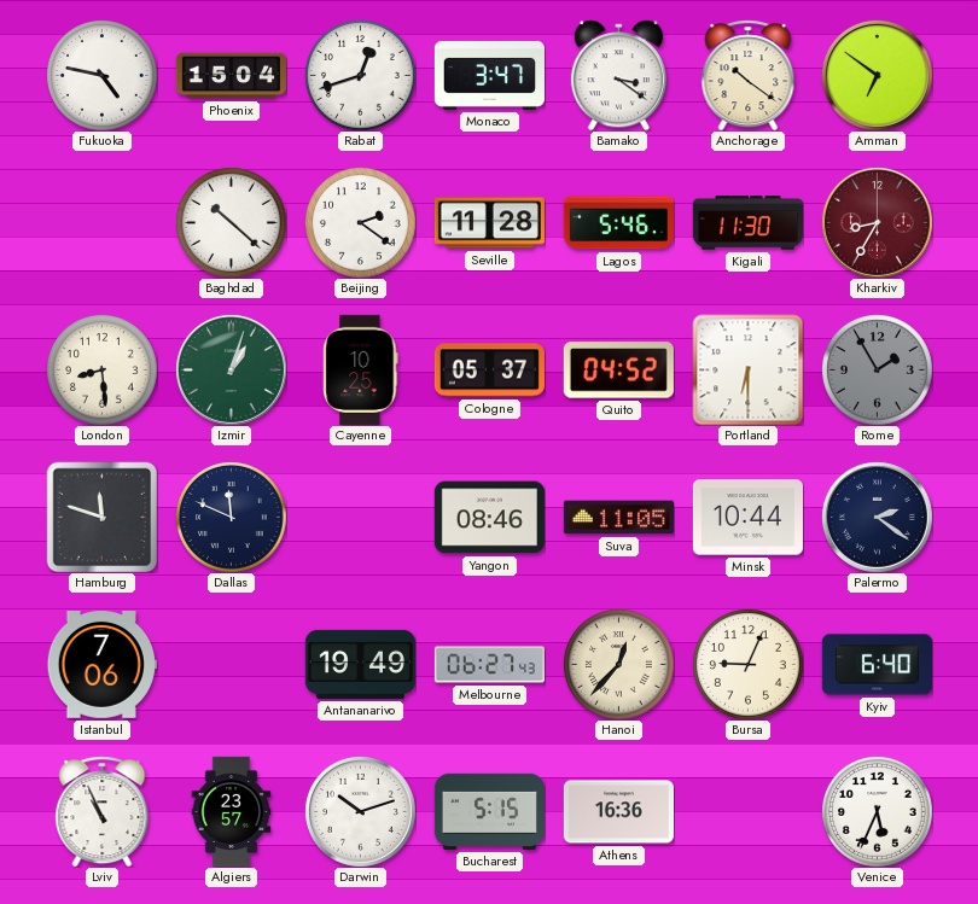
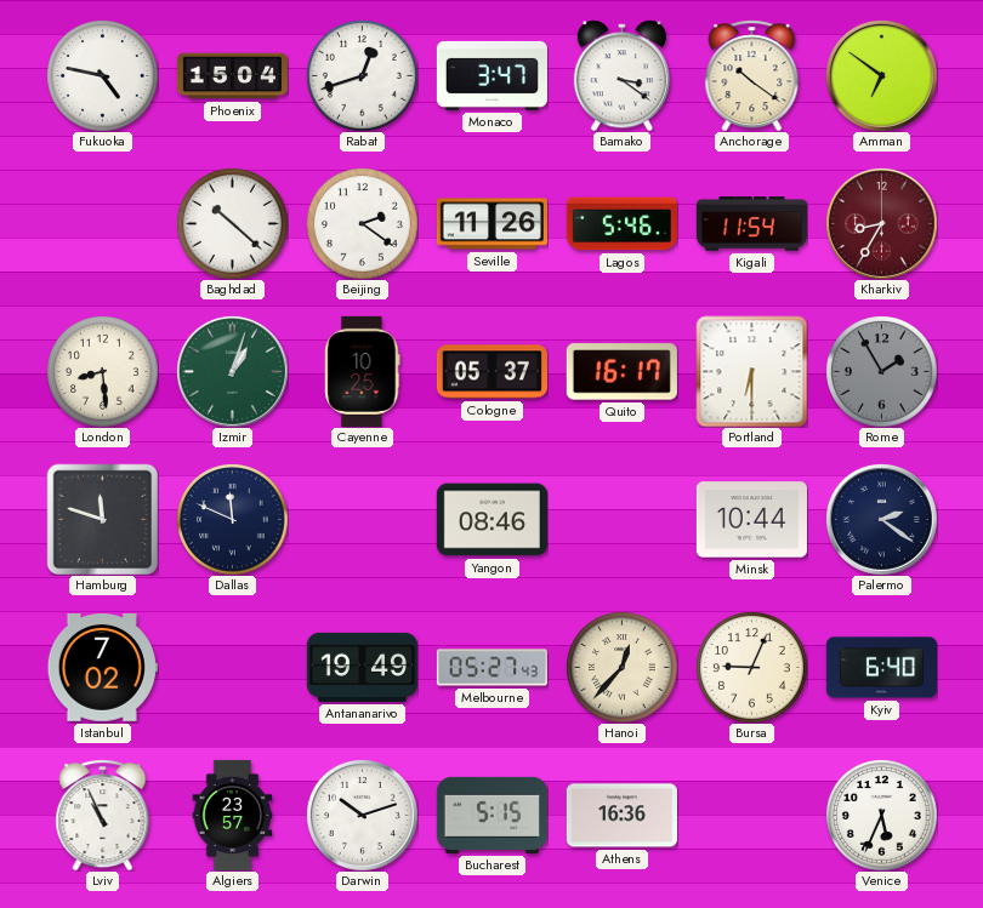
Seville: 11:28 -> 11:26 (492, 224)
Kigali: 11:30 -> 11:54 (751, 224)
Quito: 04:52 -> 16:17 (621, 372)
Suva: 11:05 -> none (618, 518)
Istanbul: 7:06 -> 7:02 (102, 668)
Melbourne: 06:27 -> 05:27 (492, 668)
